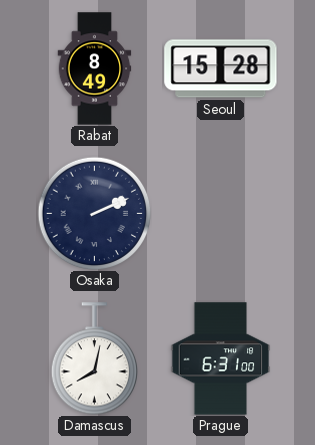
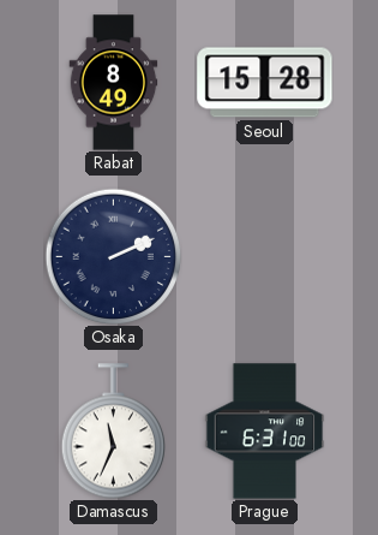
Damascus: 8:02 -> 11:34 (113, 432)
